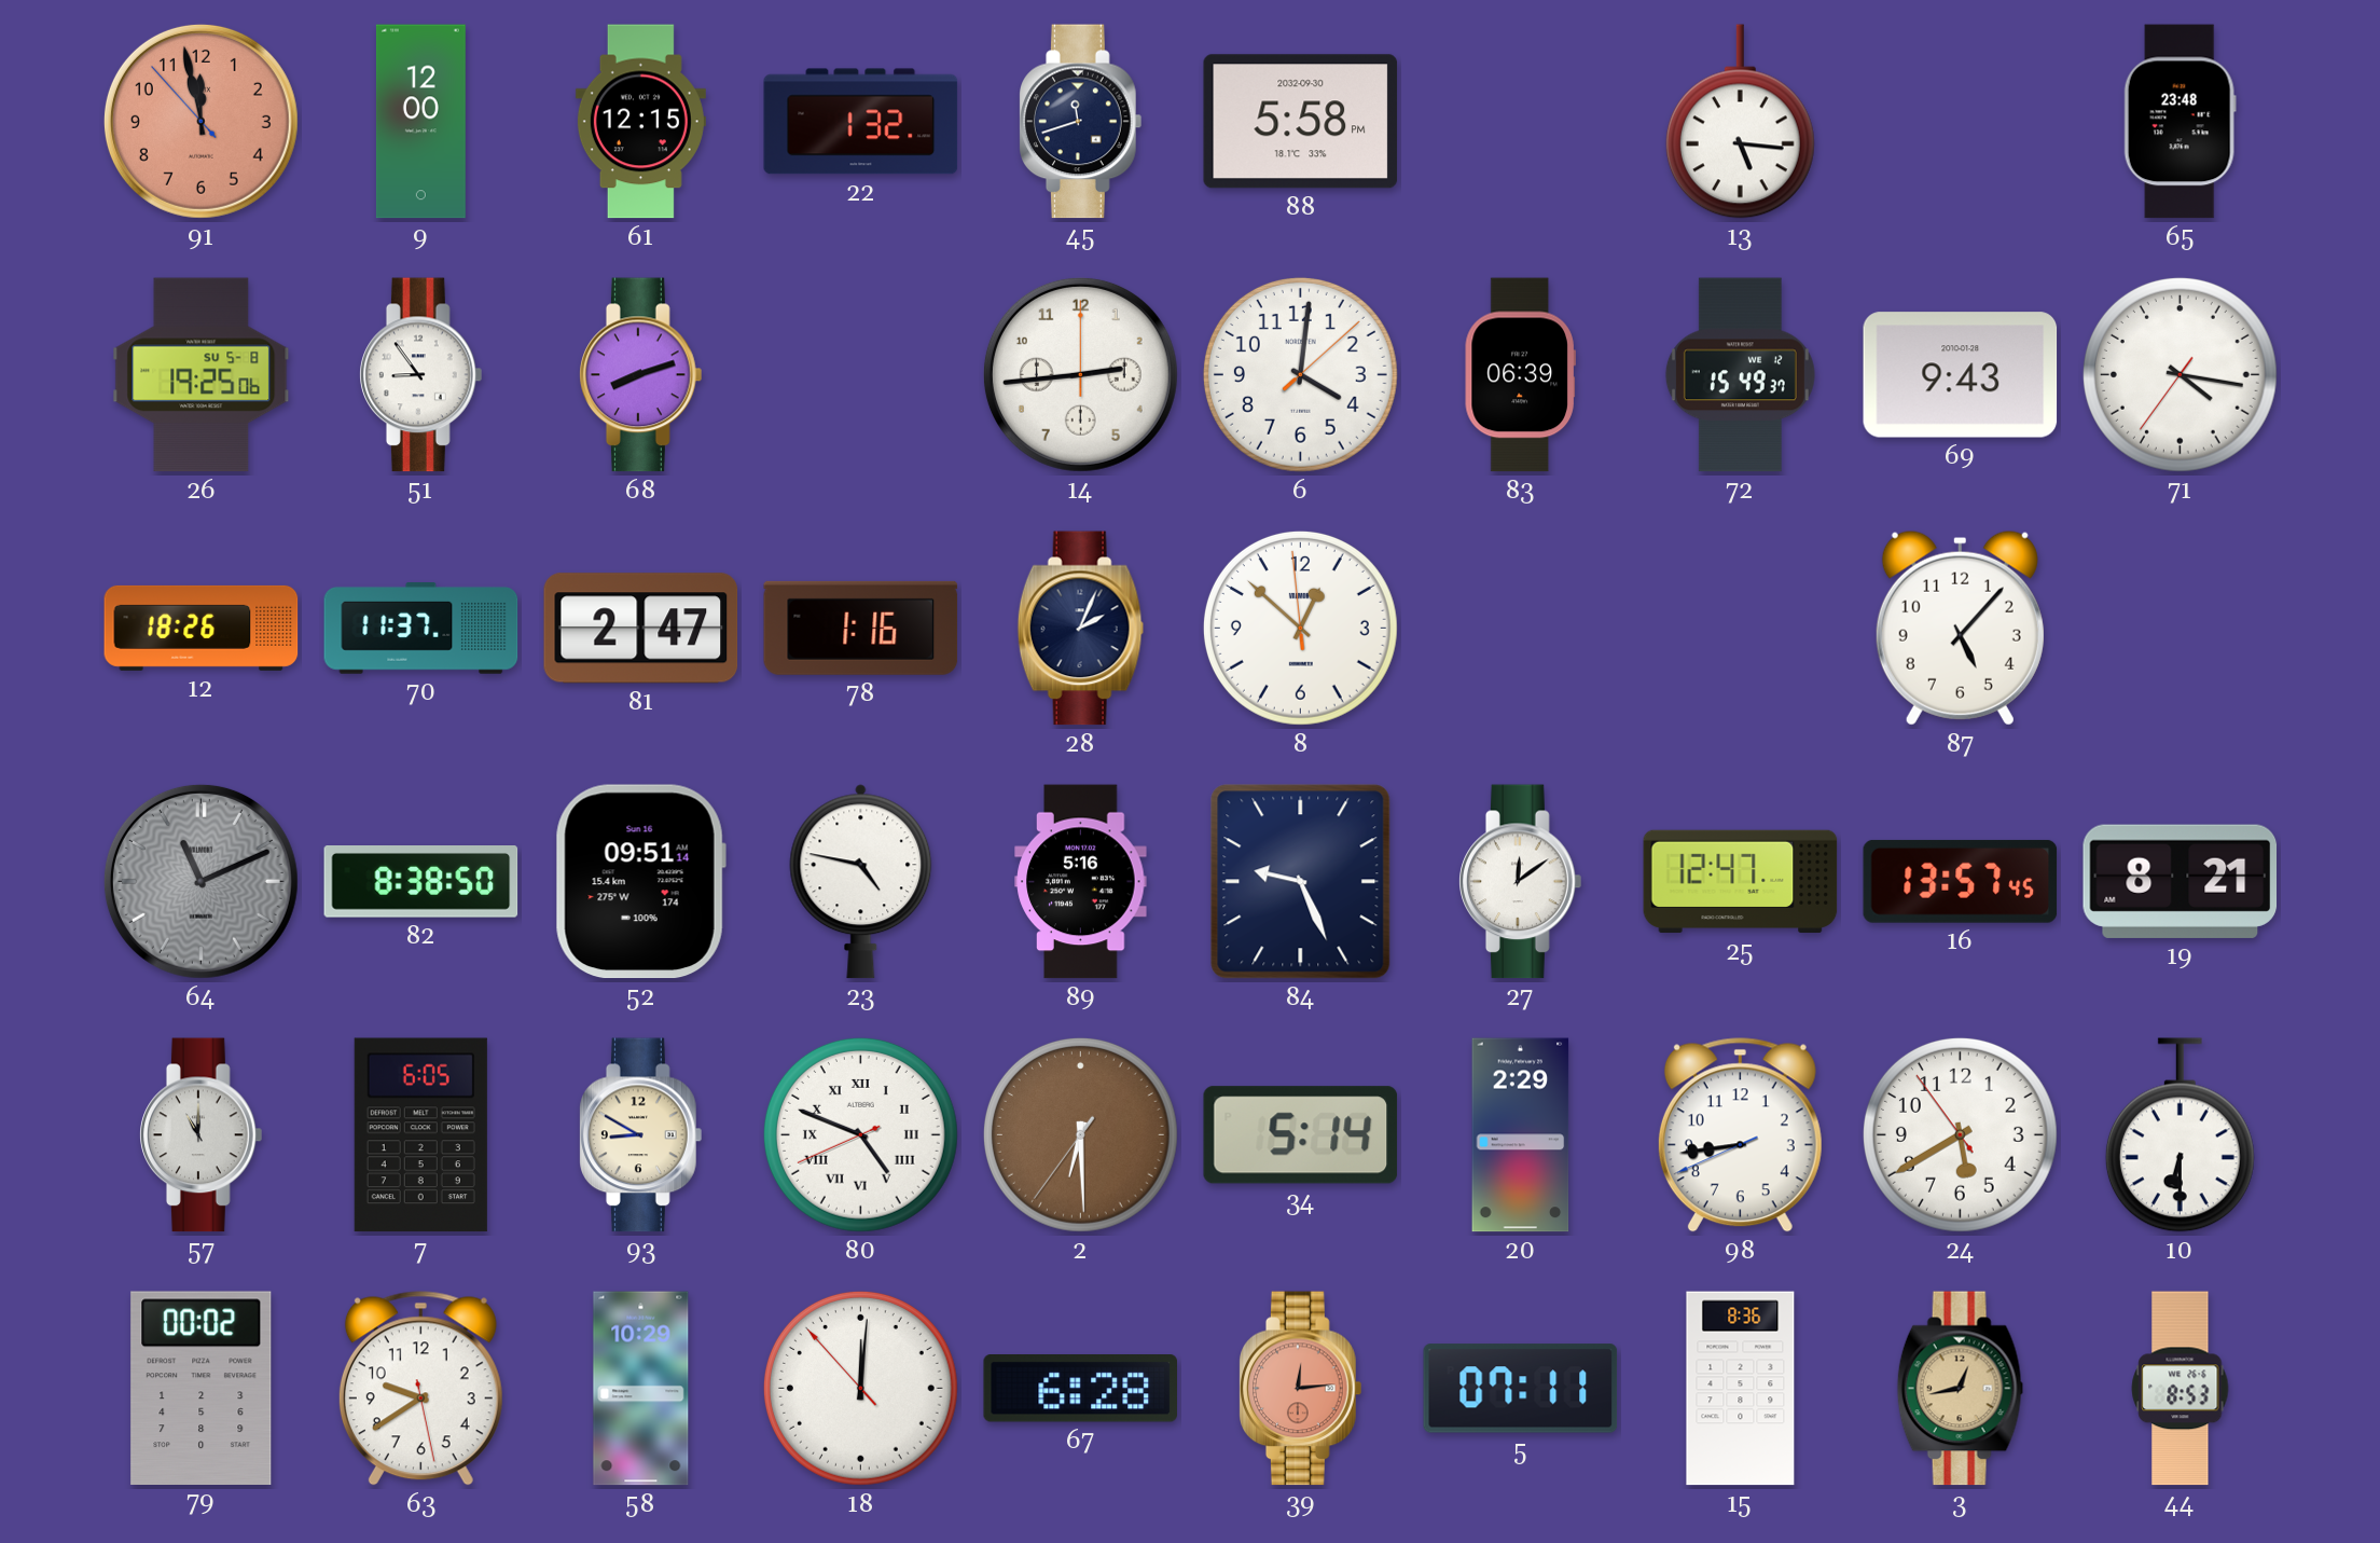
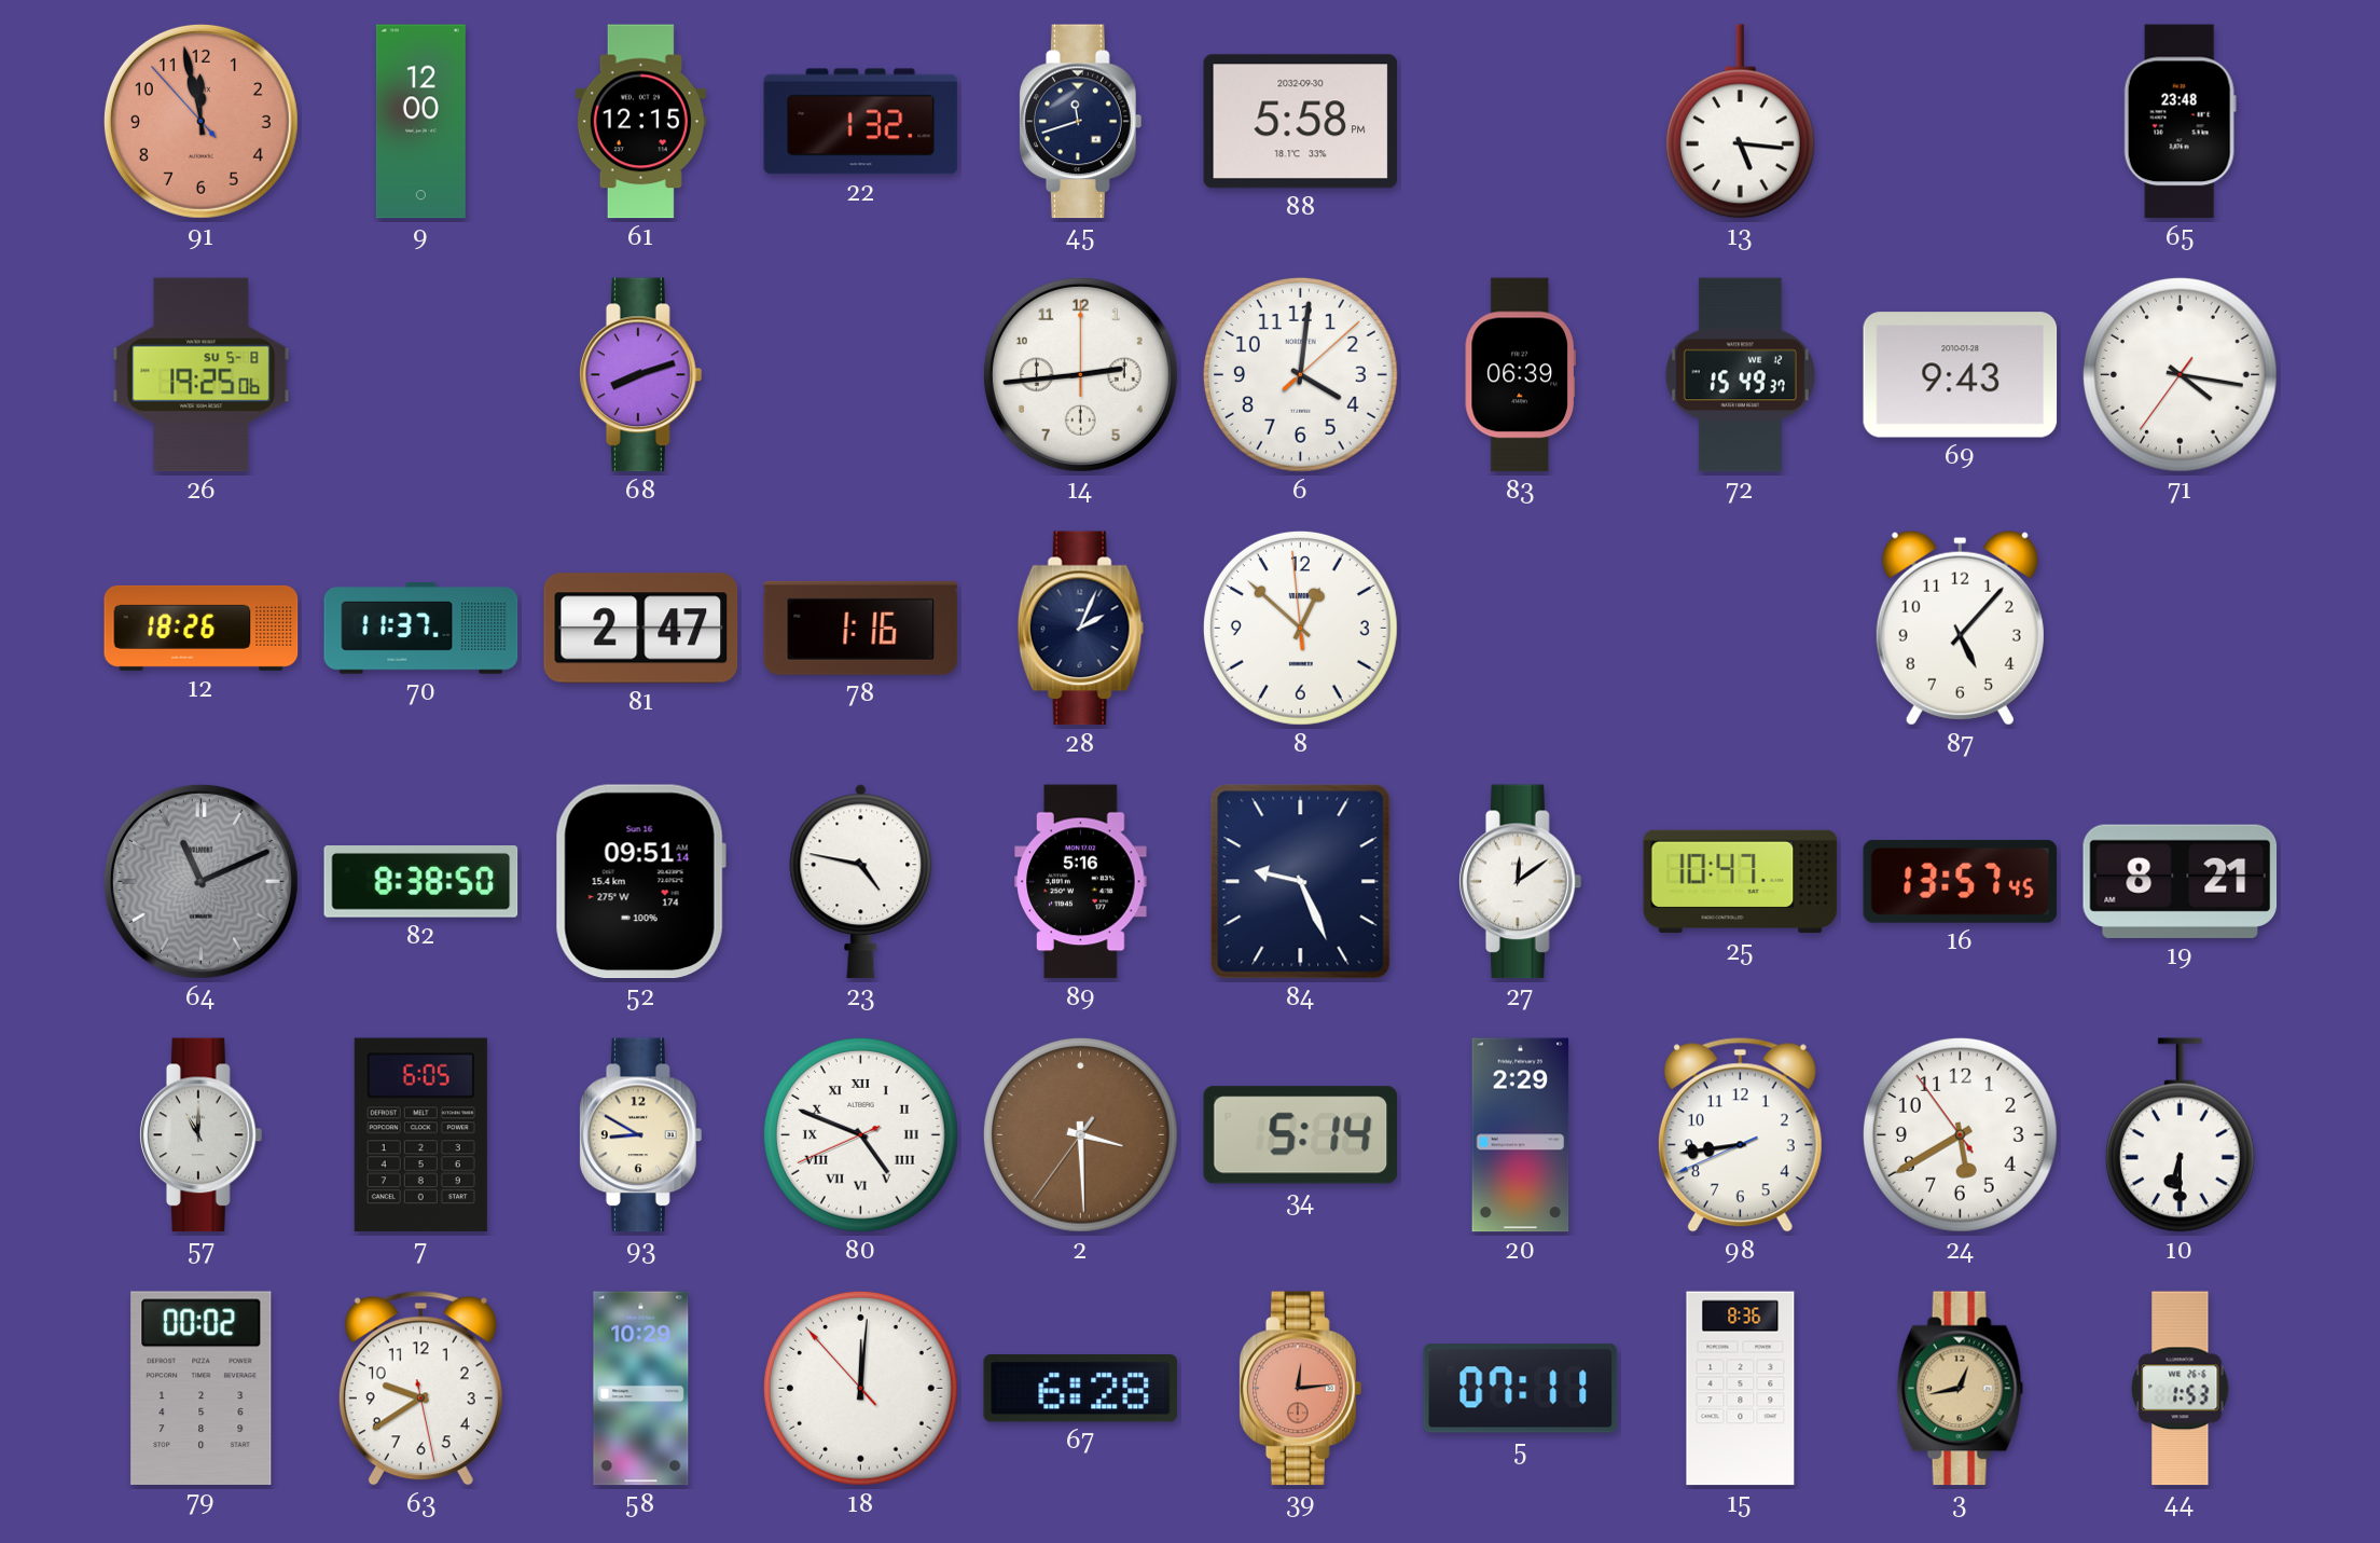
51: 8:54 -> none (421, 375)
25: 12:47 -> 10:47 (1741, 882)
2: 6:29 -> 3:29 (1080, 1134)
44: 8:53 -> 1:53 (2181, 1389)
